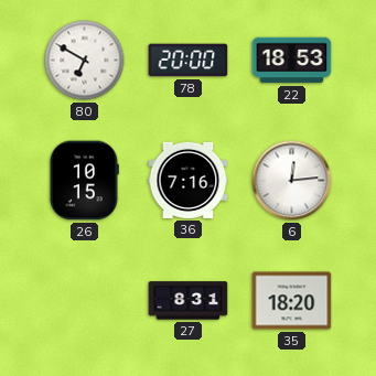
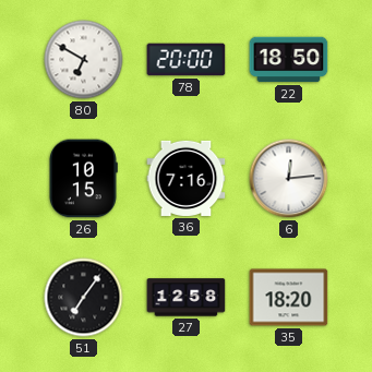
22: 18:53 -> 18:50 (289, 60)
51: none -> 7:06 (84, 298)
27: 8:31 -> 12:58 (187, 298)
